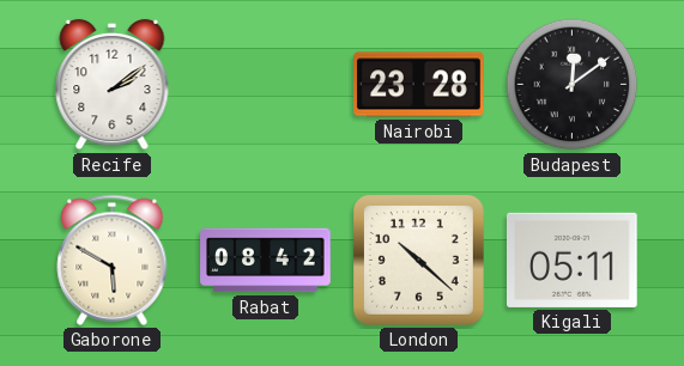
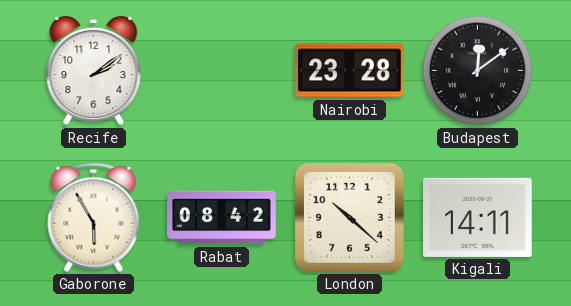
Gaborone: 5:50 -> 5:55 (94, 217)
Kigali: 05:11 -> 14:11 (478, 217)
